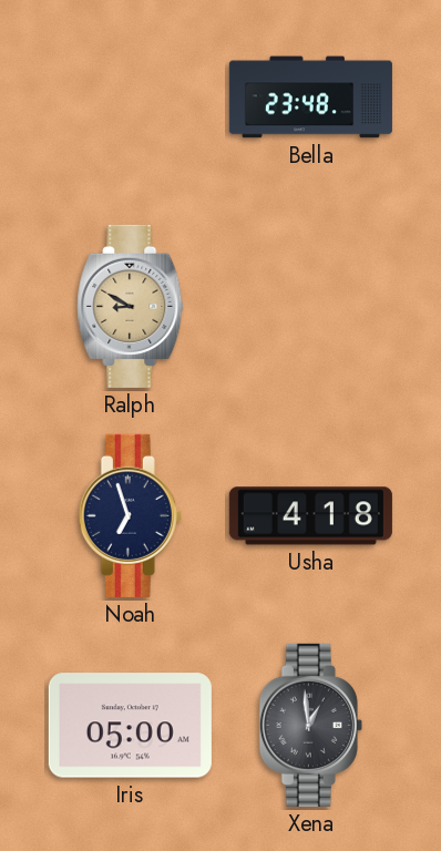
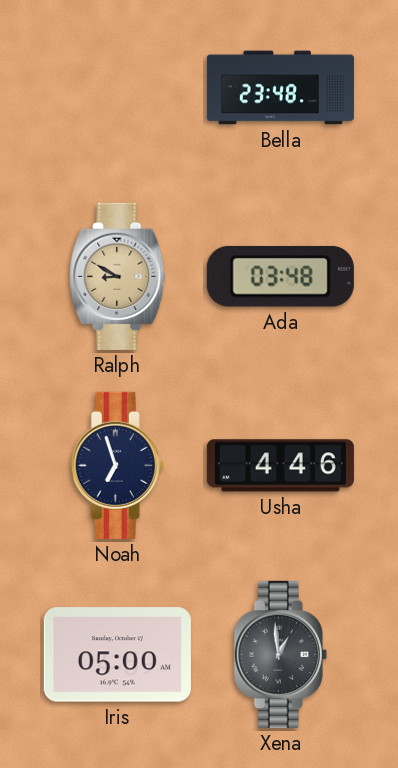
Ada: none -> 03:48 (280, 277)
Usha: 4:18 -> 4:46 (280, 466)
